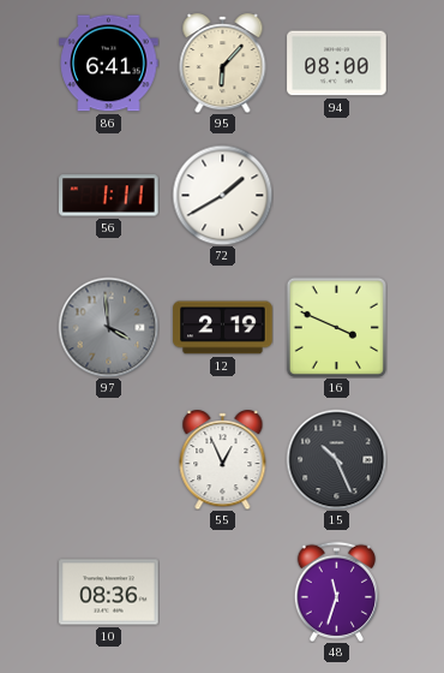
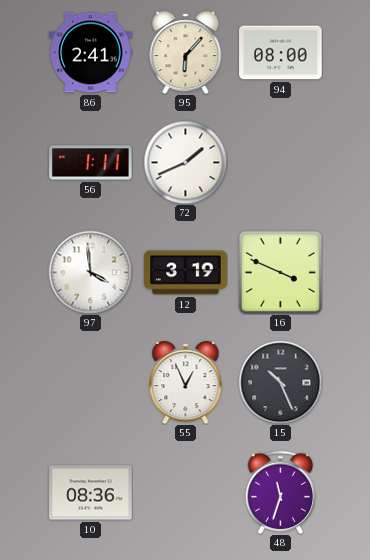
86: 6:41 -> 2:41 (91, 53)
72: 1:40 -> 1:41 (185, 162)
97 dial: grey -> white (90, 272)
12: 2:19 -> 3:19 (186, 273)
